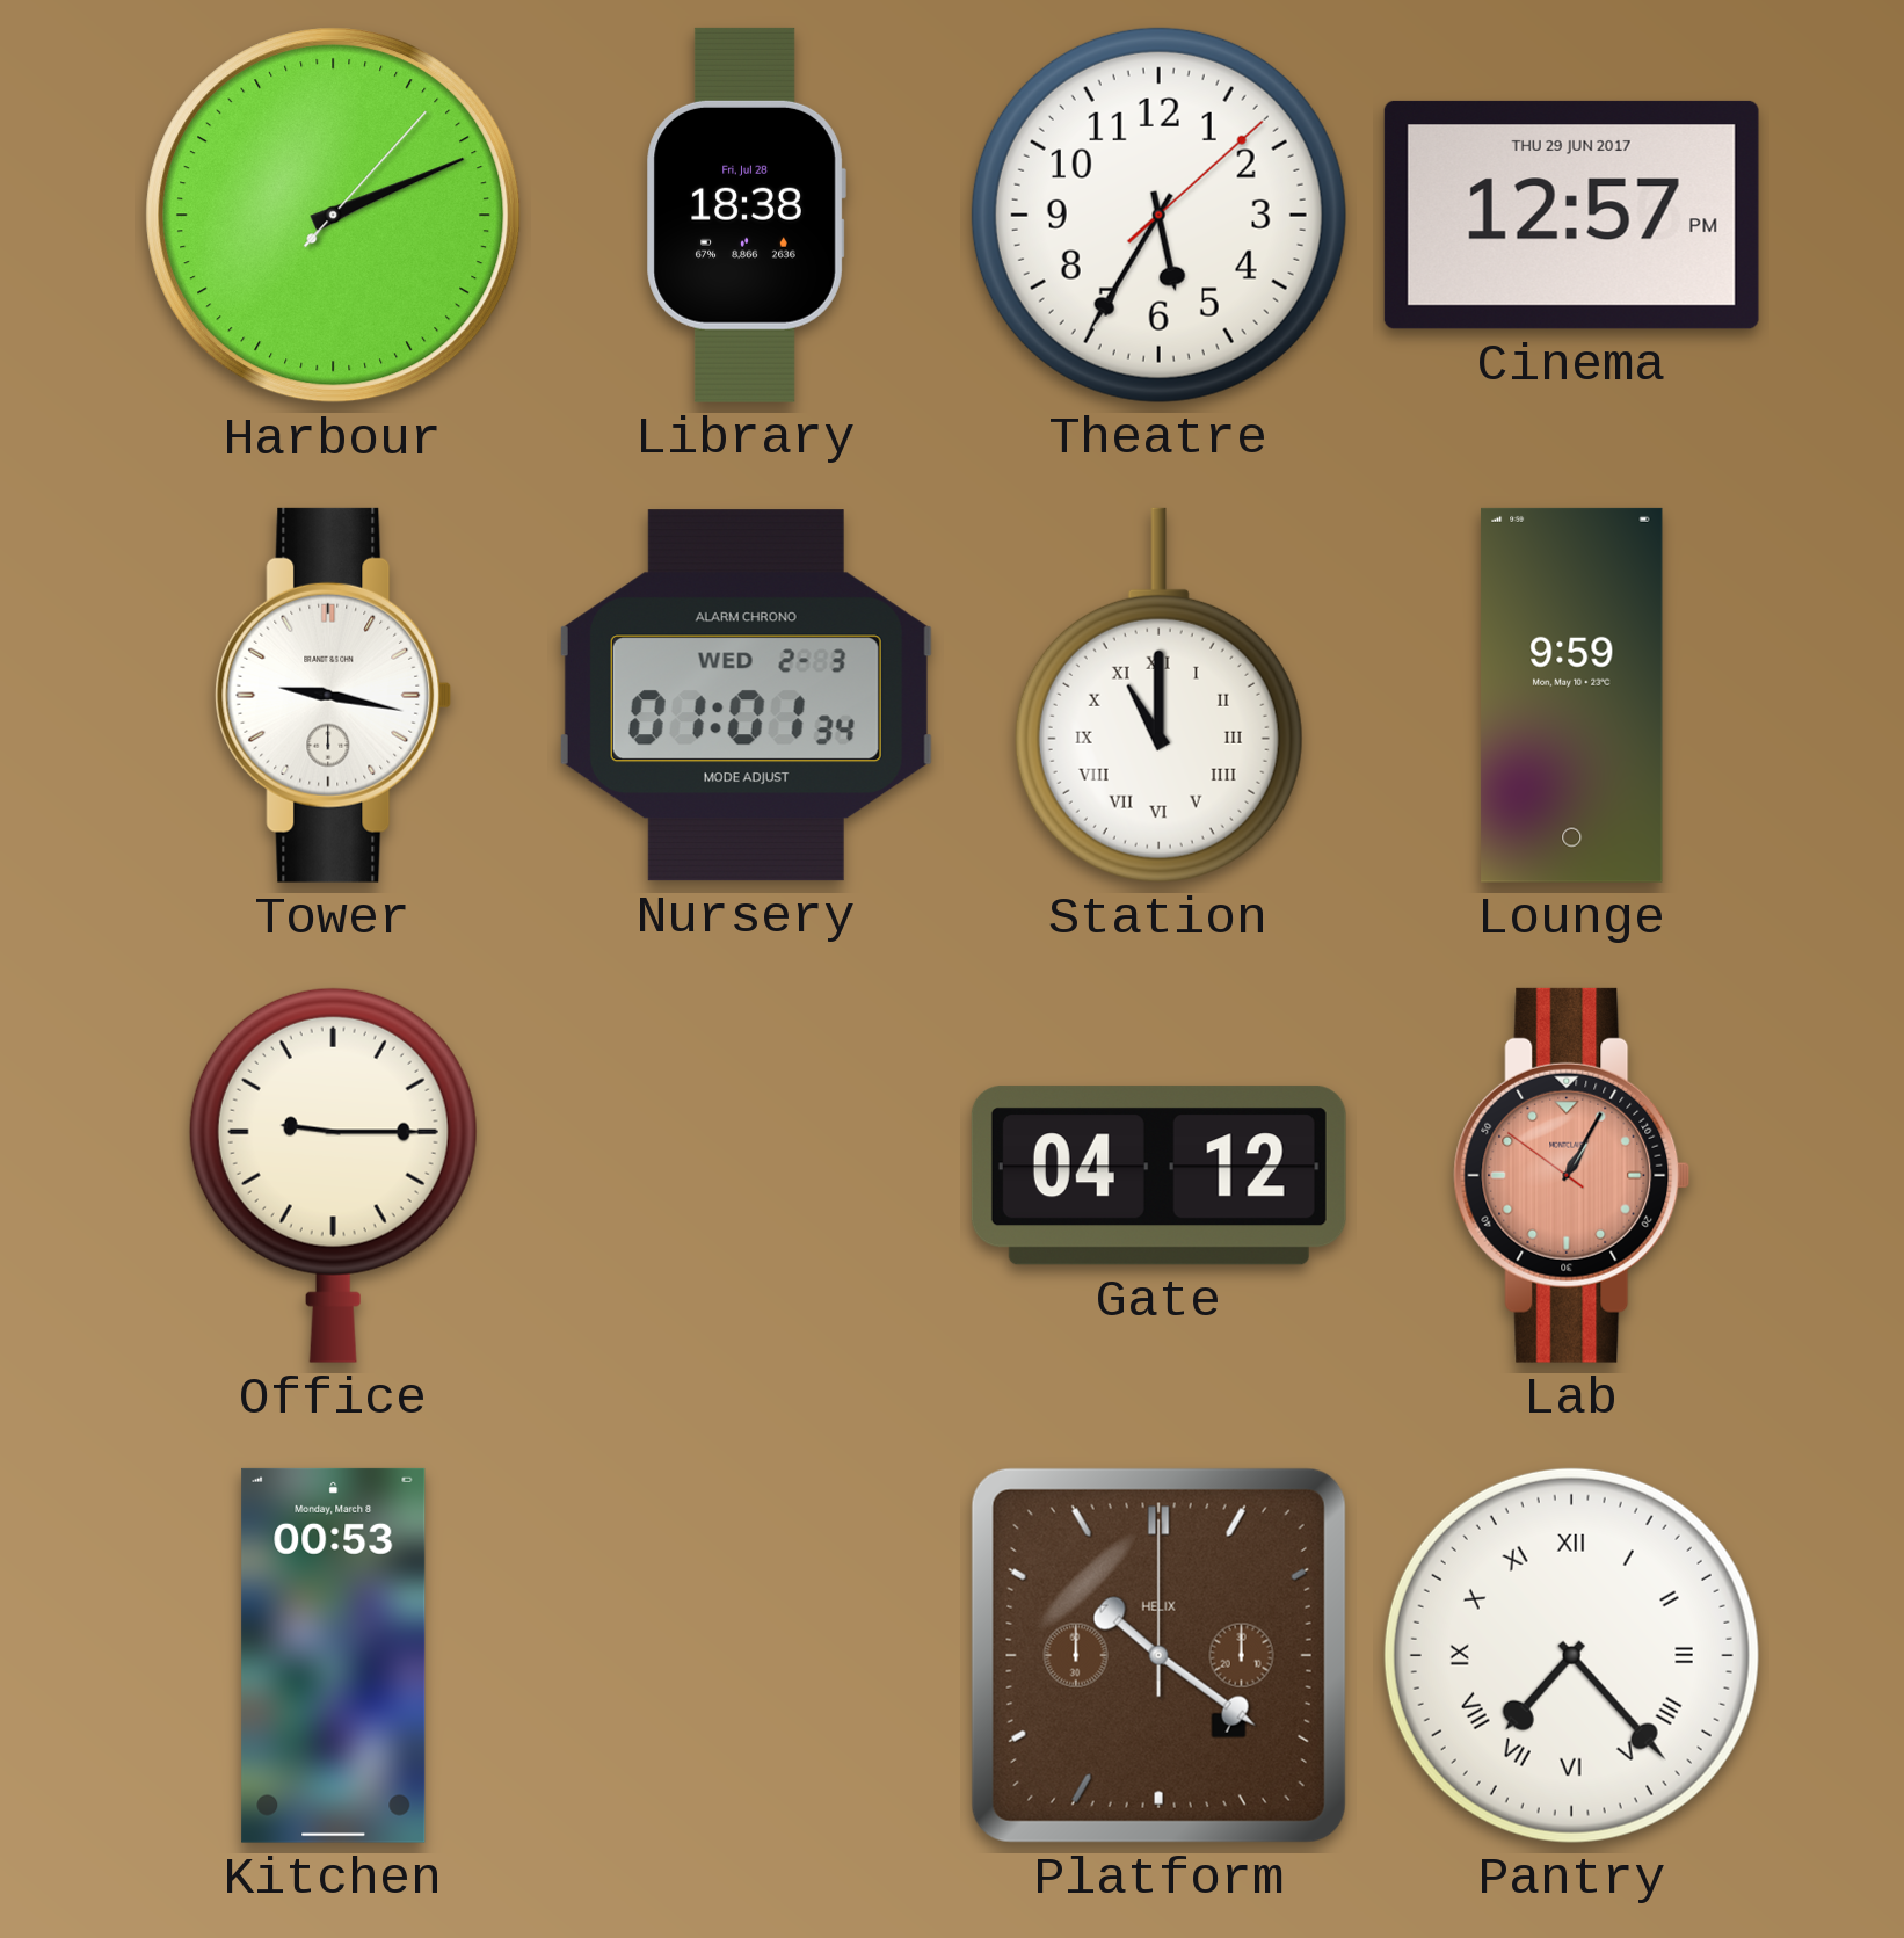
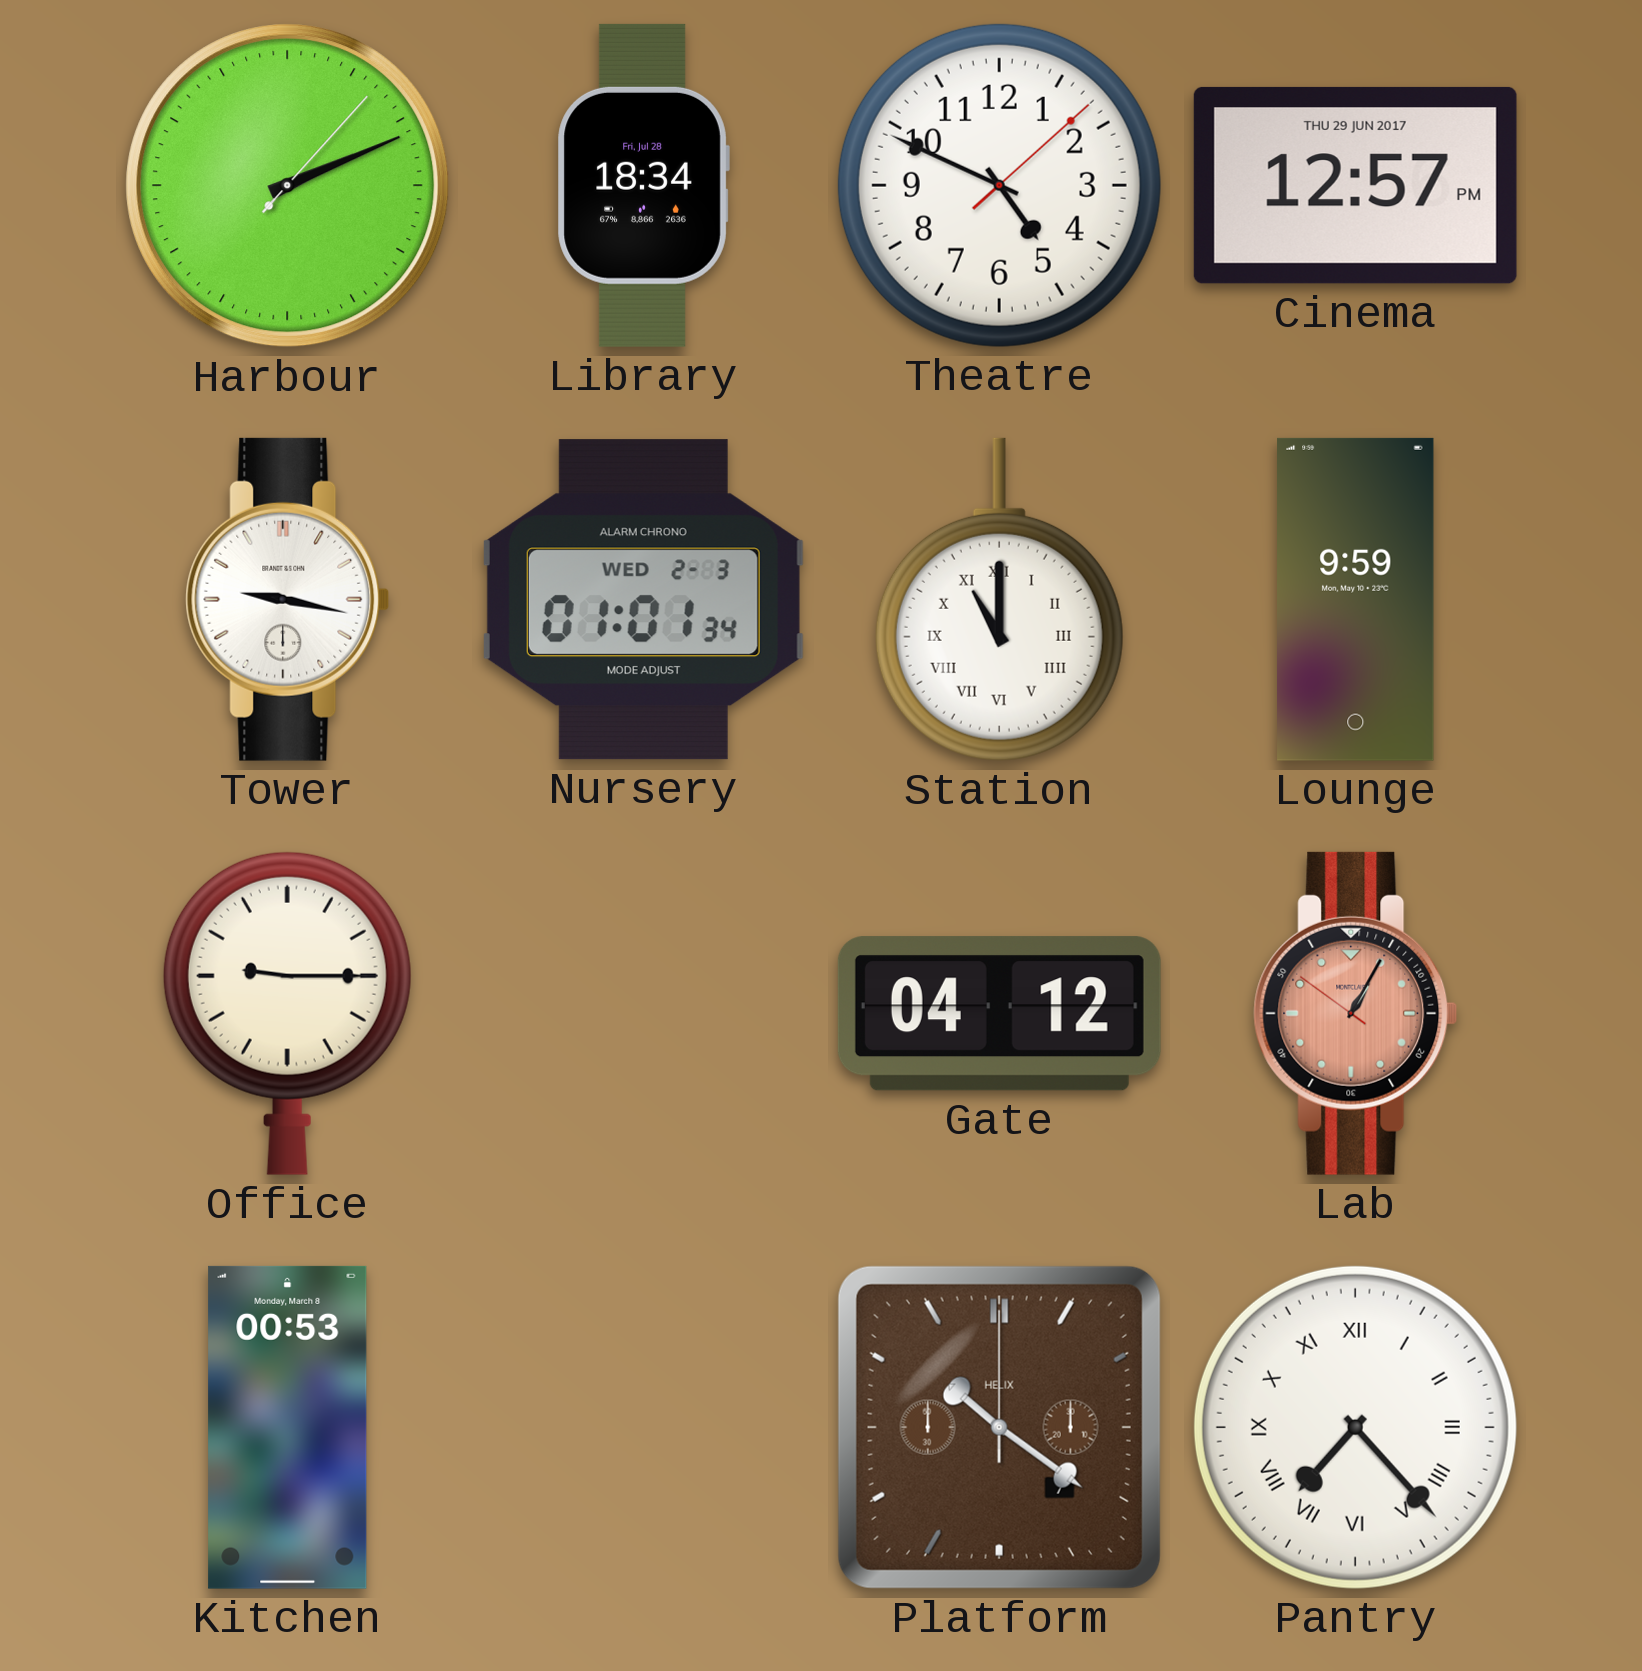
Library: 18:38 -> 18:34 (643, 185)
Theatre: 5:35 -> 4:49 (999, 185)
